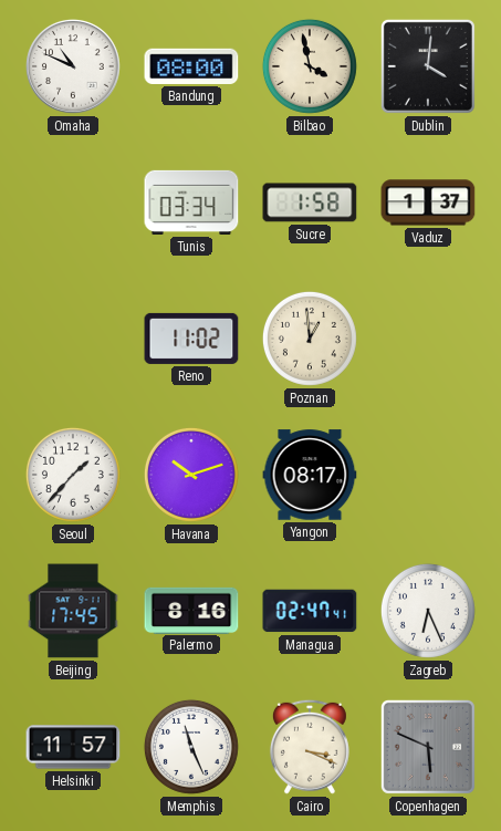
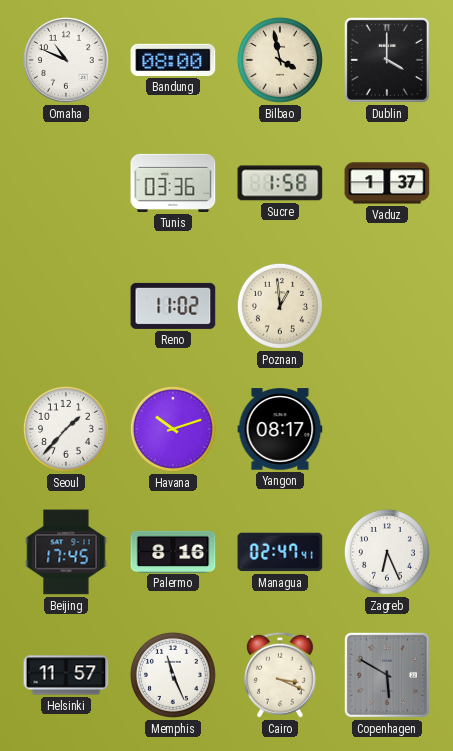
Dublin: 4:01 -> 4:00 (387, 60)
Tunis: 03:34 -> 03:36 (173, 183)
Copenhagen: 5:49 -> 5:50 (387, 675)
